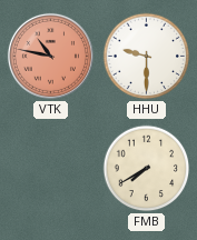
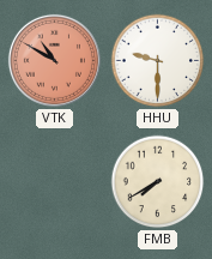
VTK: 10:47 -> 10:50 (54, 60)
